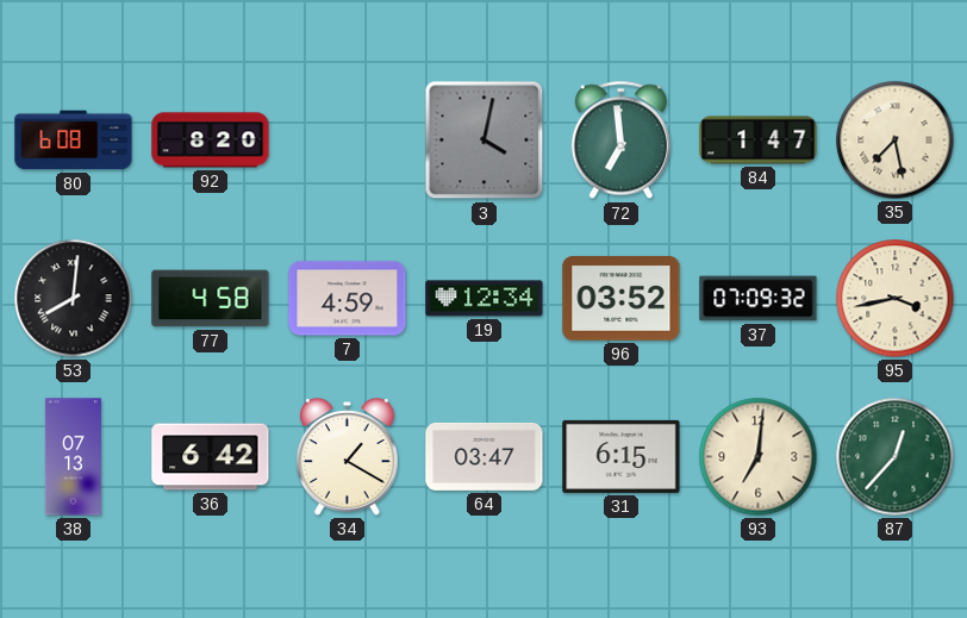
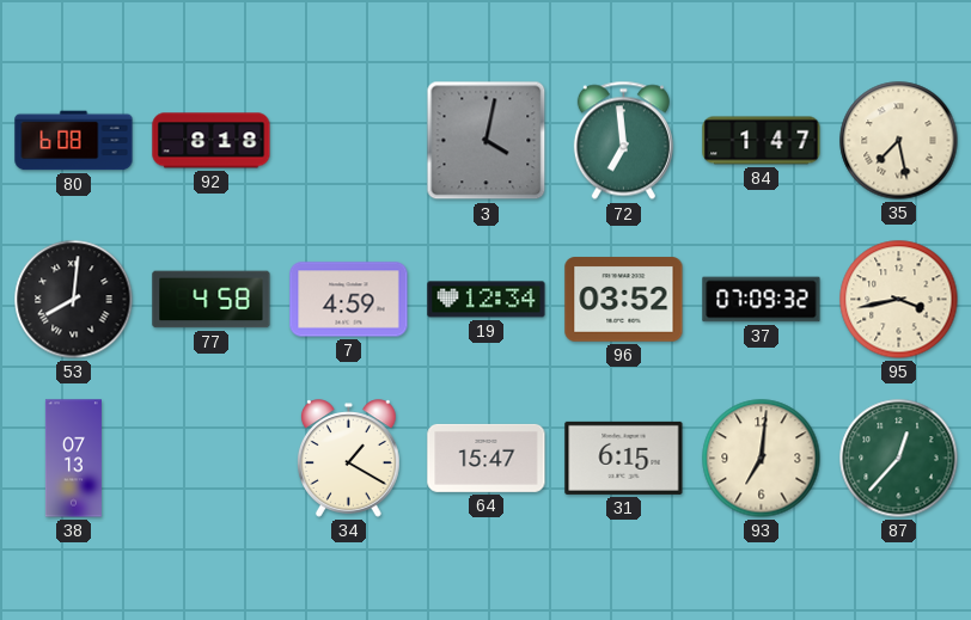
92: 8:20 -> 8:18 (212, 141)
36: 6:42 -> none (211, 457)
64: 03:47 -> 15:47 (487, 458)
